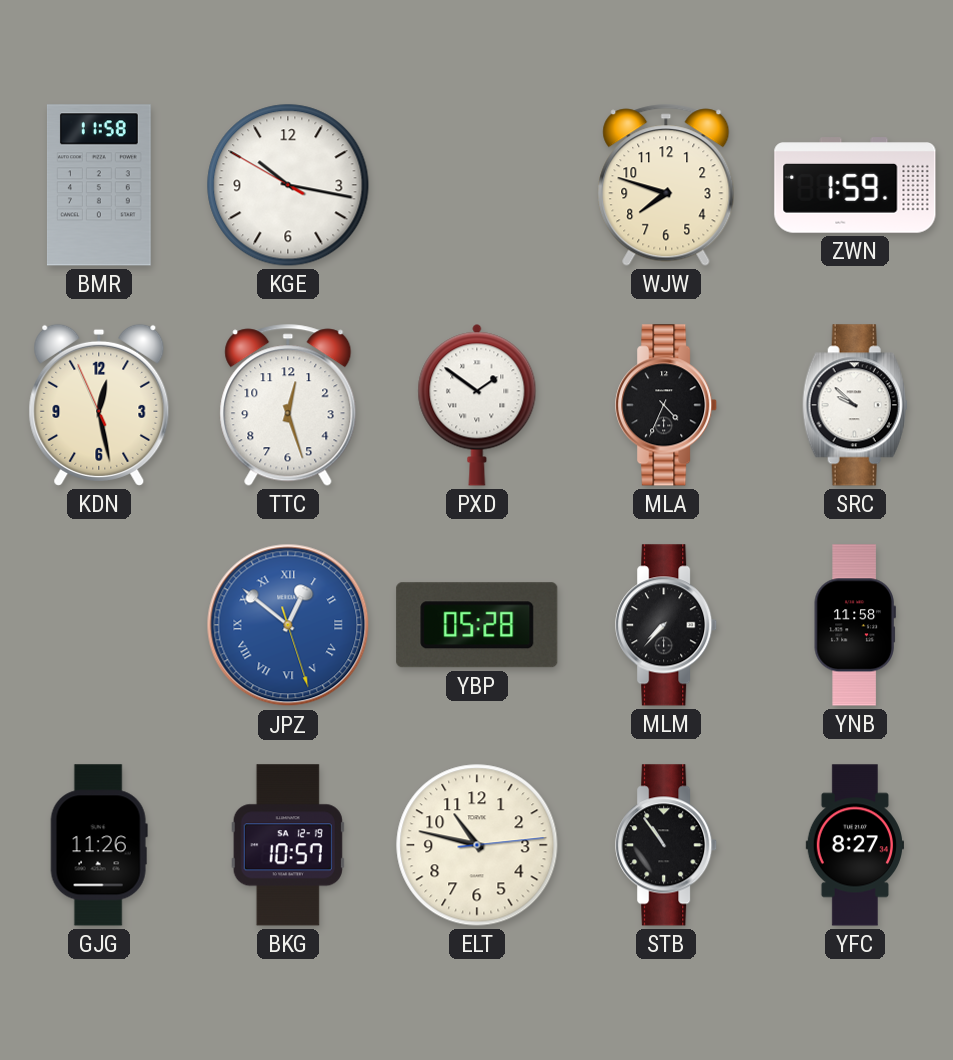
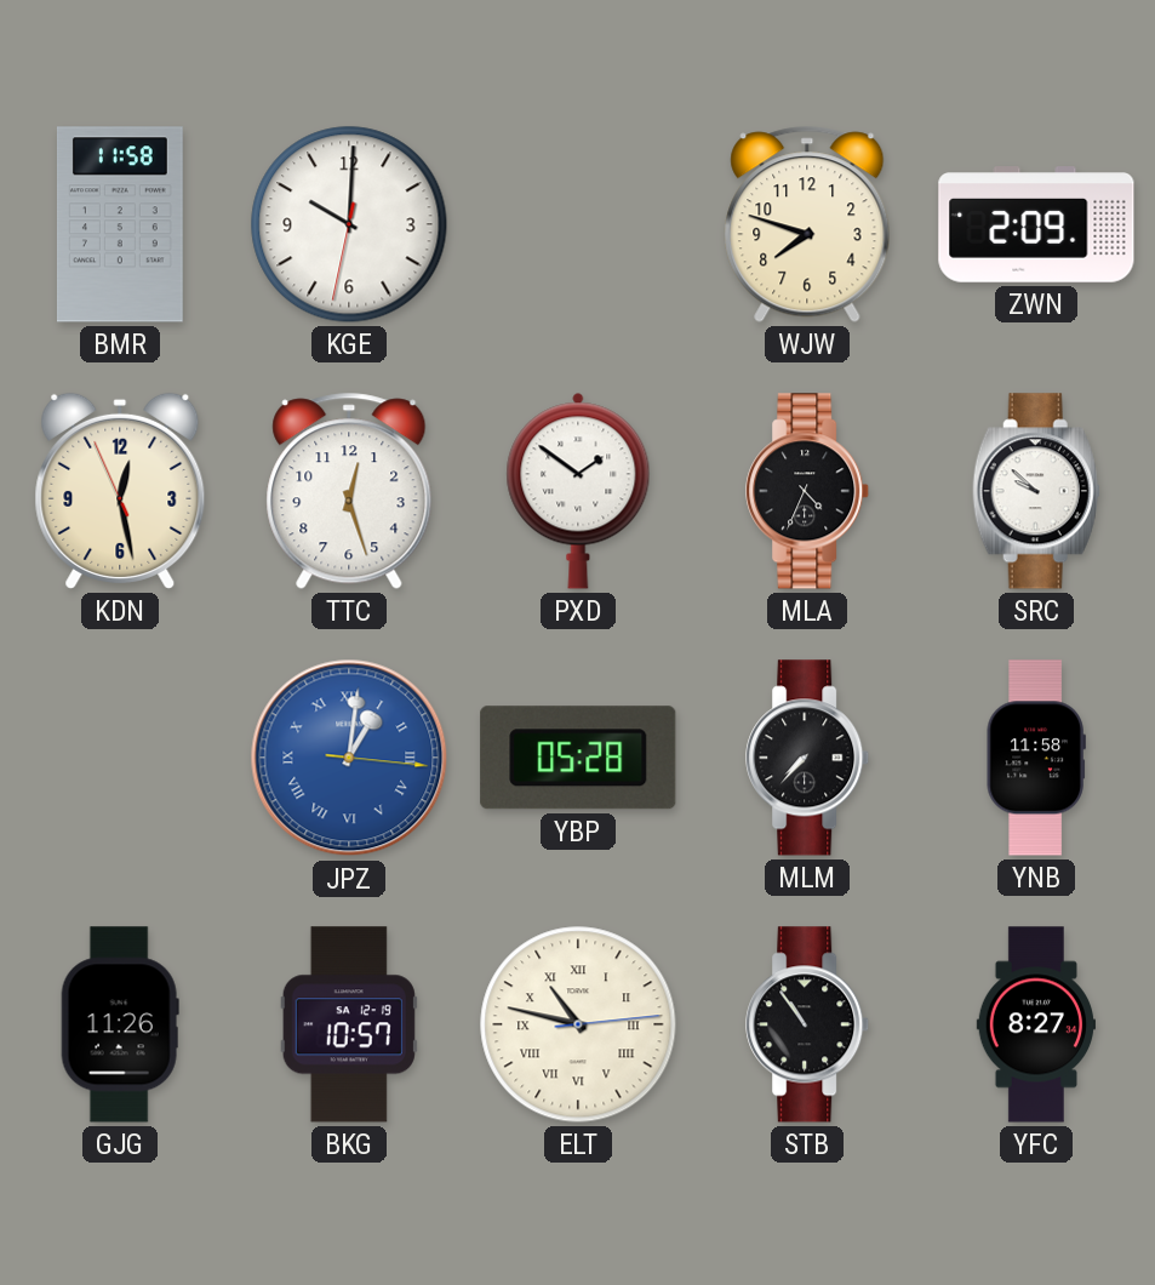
KGE: 10:16 -> 10:00 (349, 224)
ZWN: 1:59 -> 2:09 (1036, 224)
JPZ: 12:51 -> 1:01 (349, 758)
ELT numerals: Arabic -> Roman (578, 1024)
